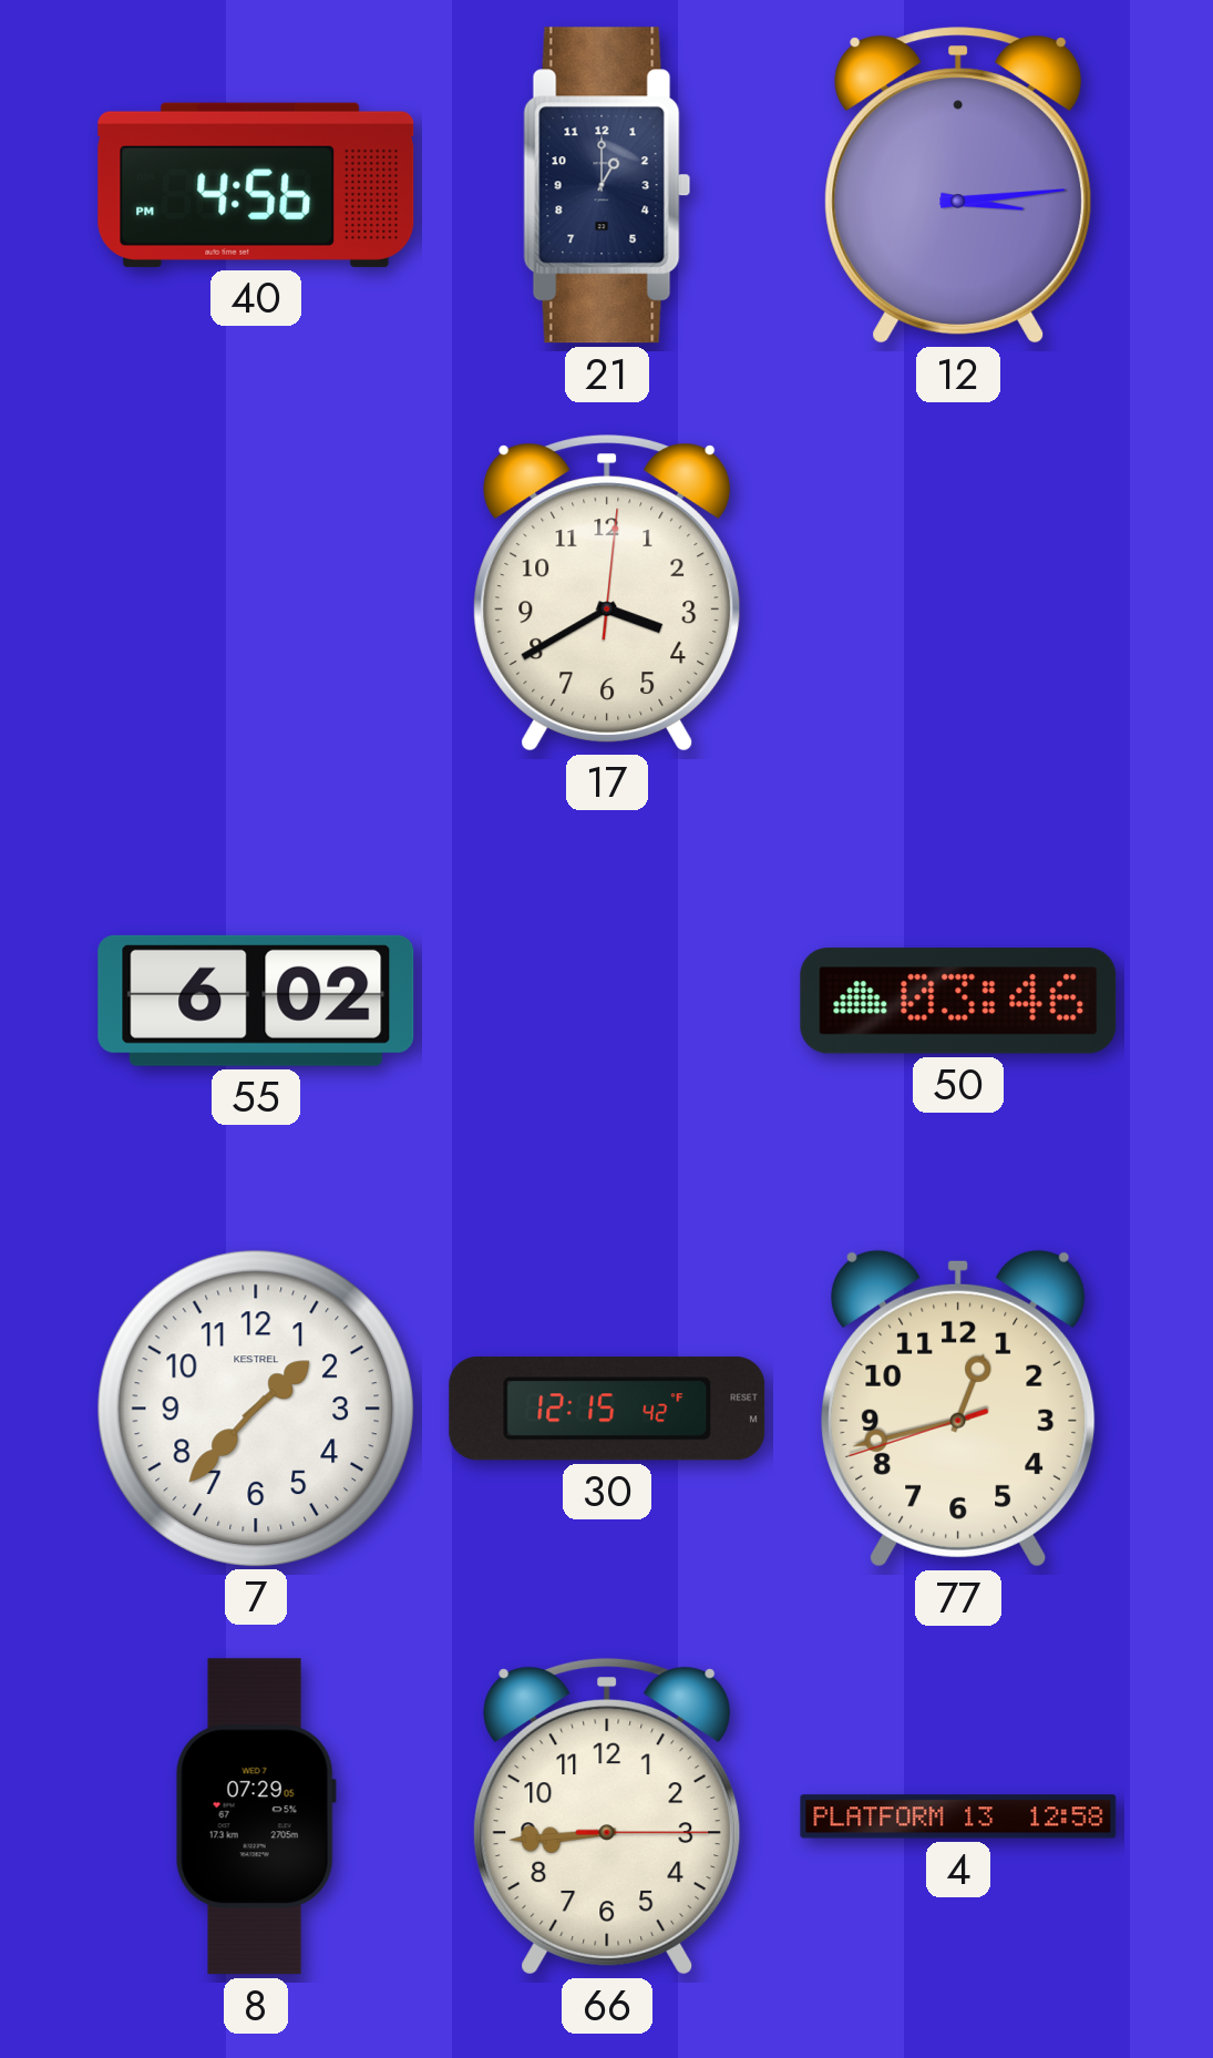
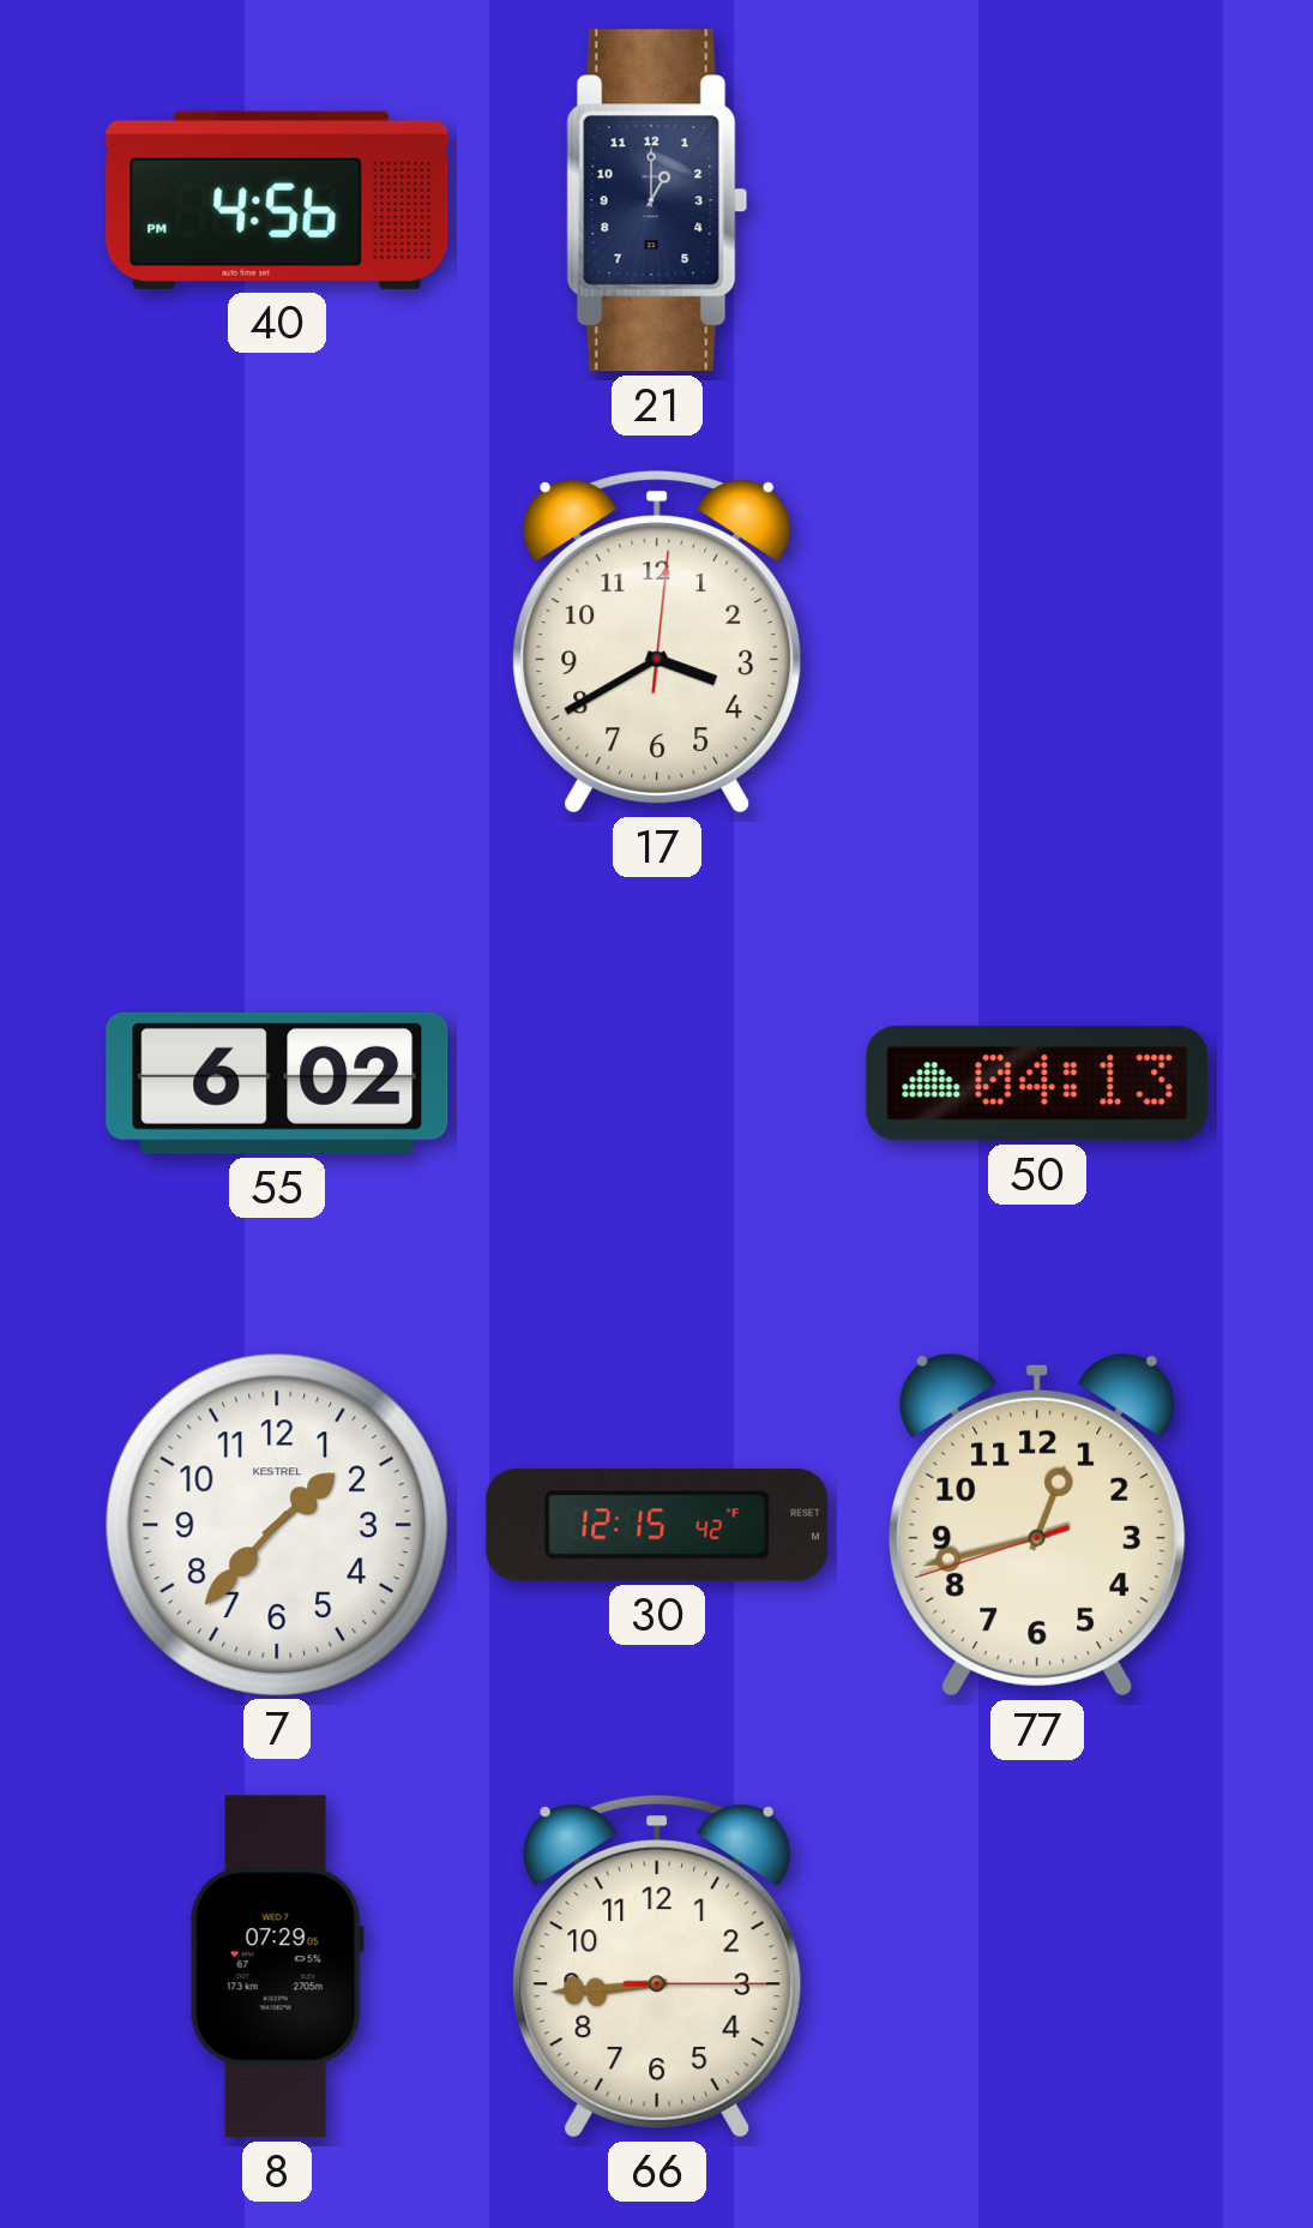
12: 3:14 -> none (958, 185)
50: 03:46 -> 04:13 (1037, 1083)
4: 12:58 -> none (958, 1816)
